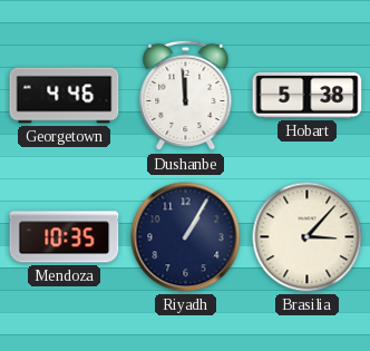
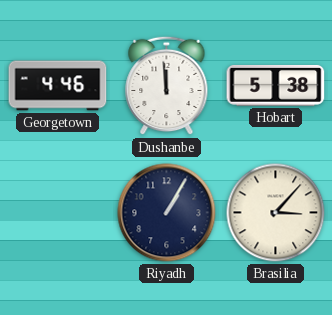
Mendoza: 10:35 -> none (65, 237)
